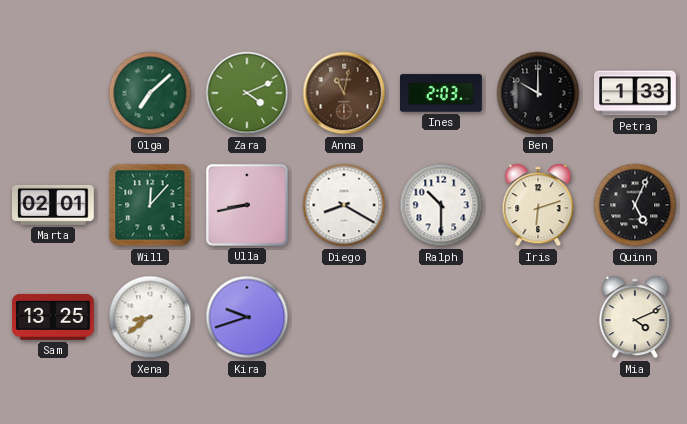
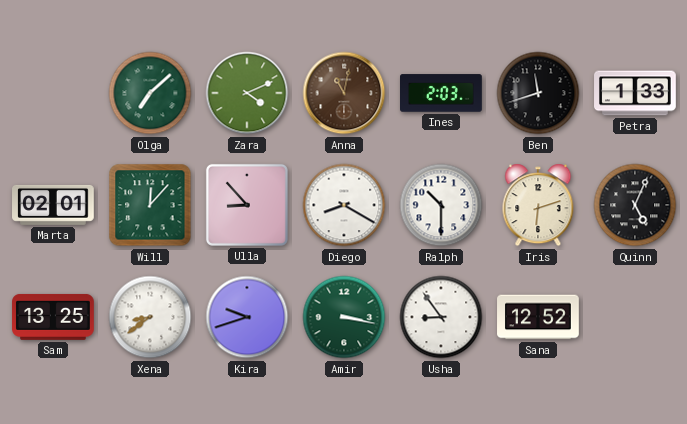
Ben: 10:00 -> 11:42 (538, 93)
Ulla: 8:43 -> 8:53 (247, 205)
Amir: none -> 3:17 (344, 317)
Usha: none -> 8:54 (441, 317)
Sana: none -> 12:52 (538, 317)
Mia: 4:11 -> none (635, 317)
